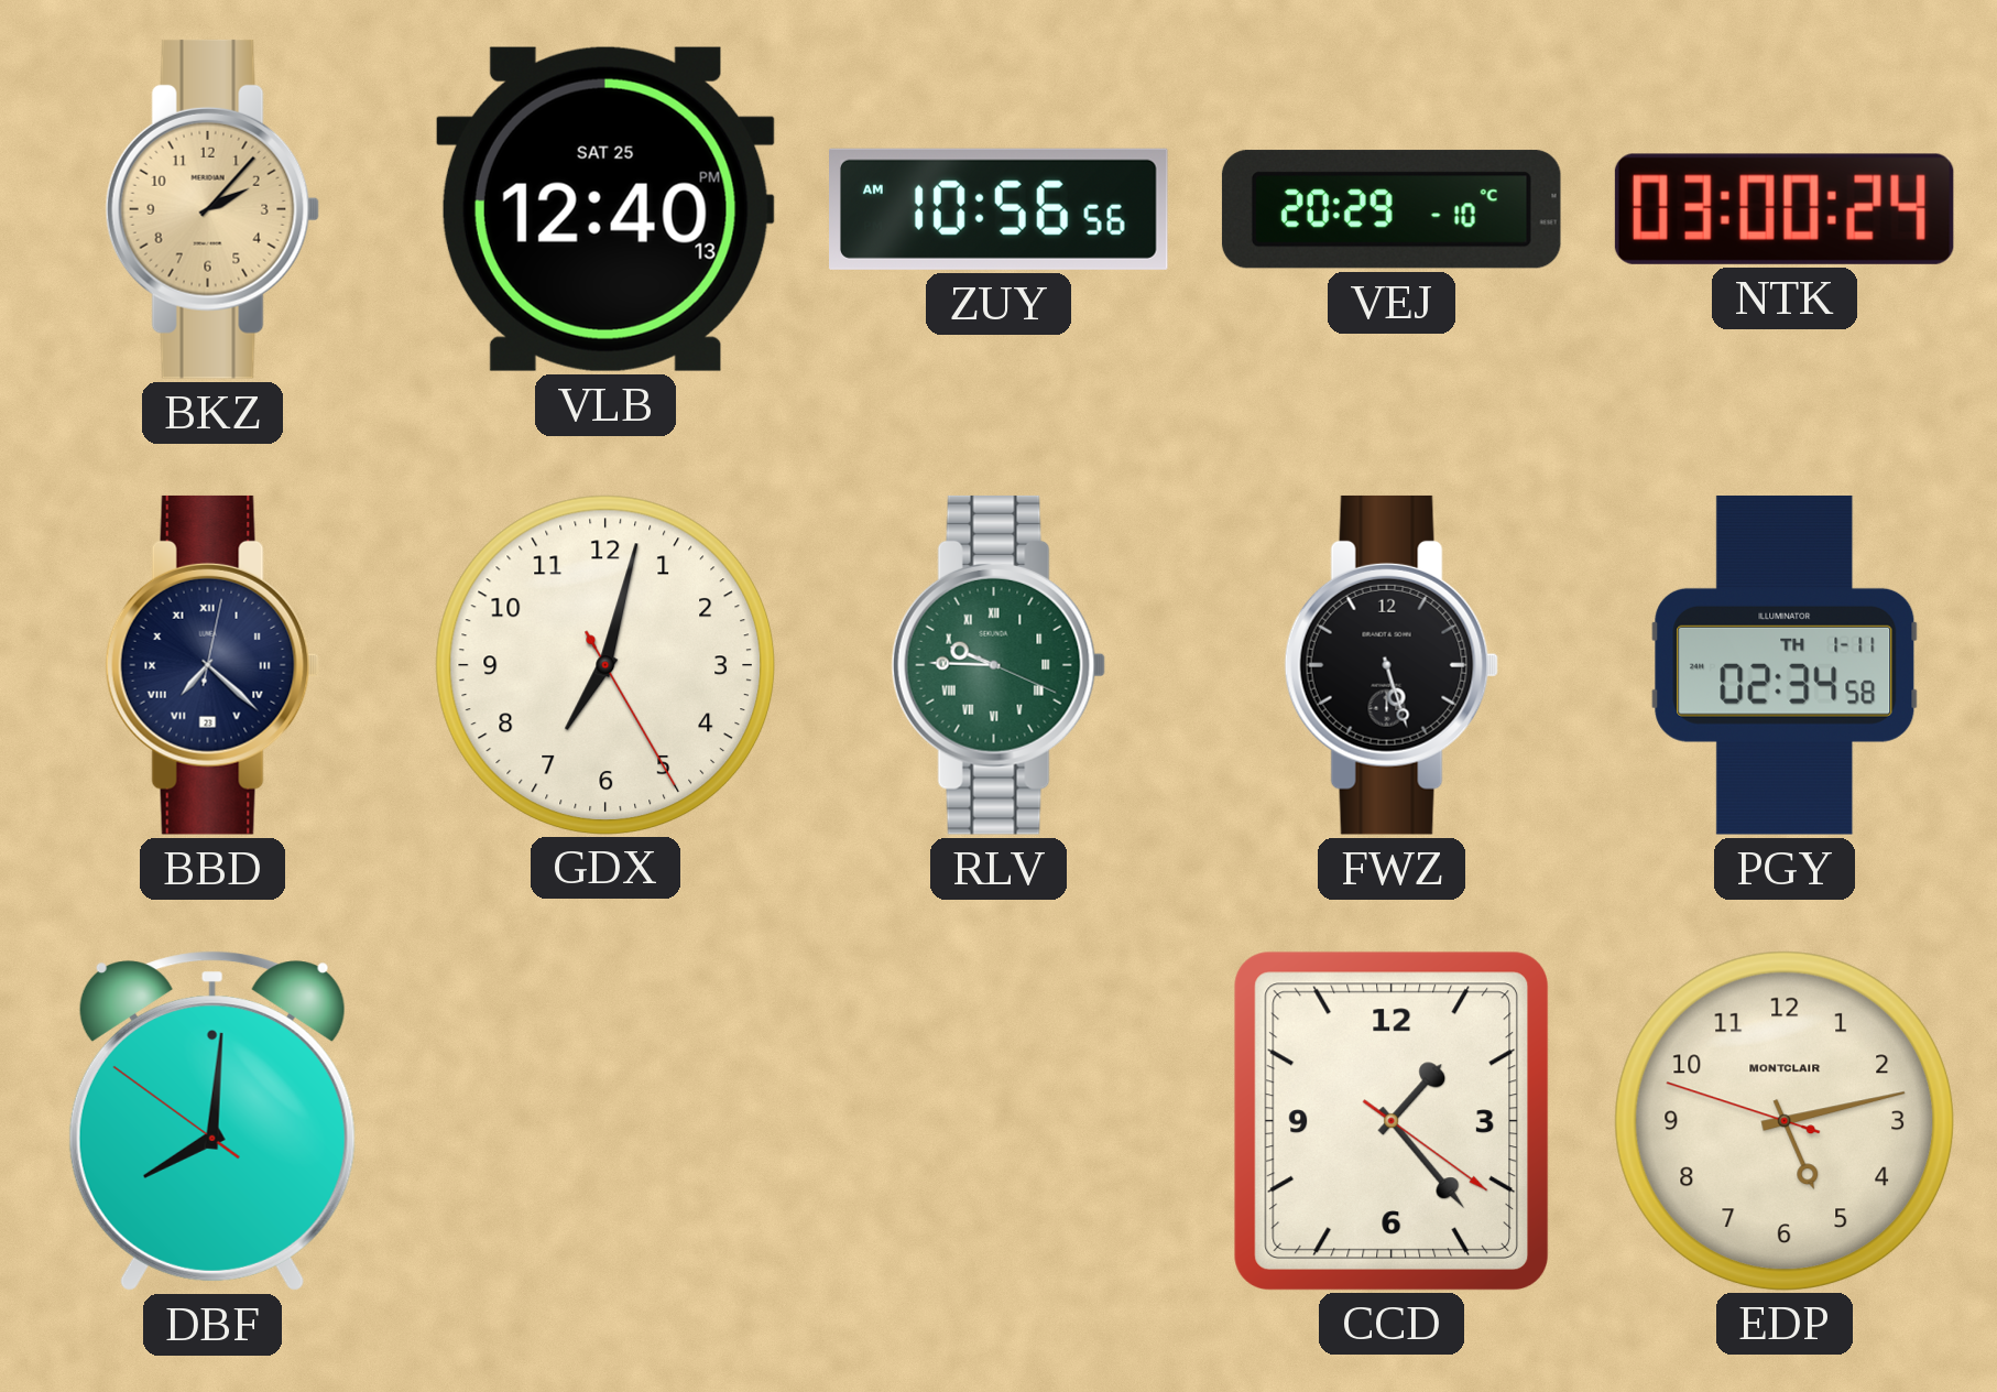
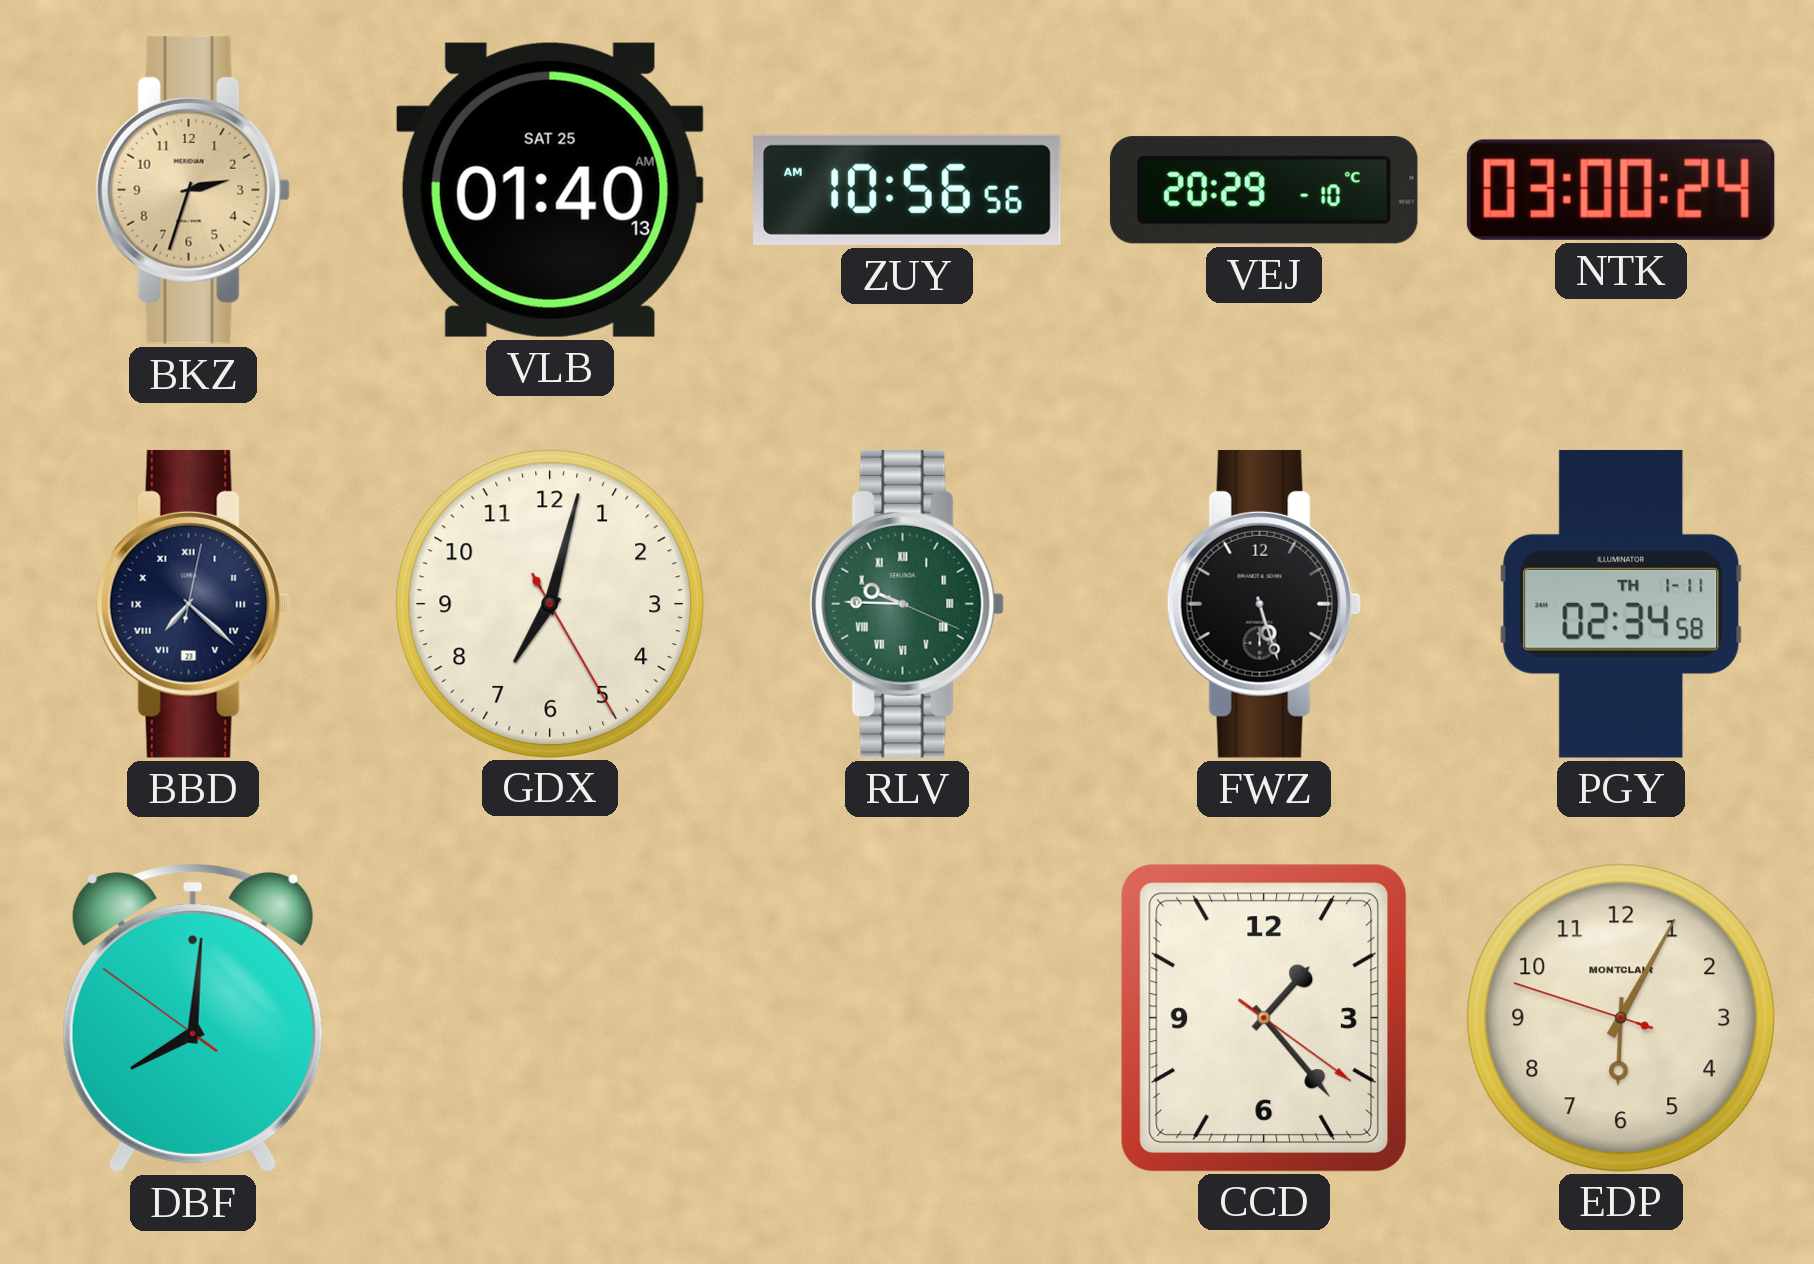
BKZ: 2:07 -> 2:33 (193, 190)
VLB: 12:40 -> 01:40 (550, 190)
EDP: 5:12 -> 6:04 (1620, 1017)
